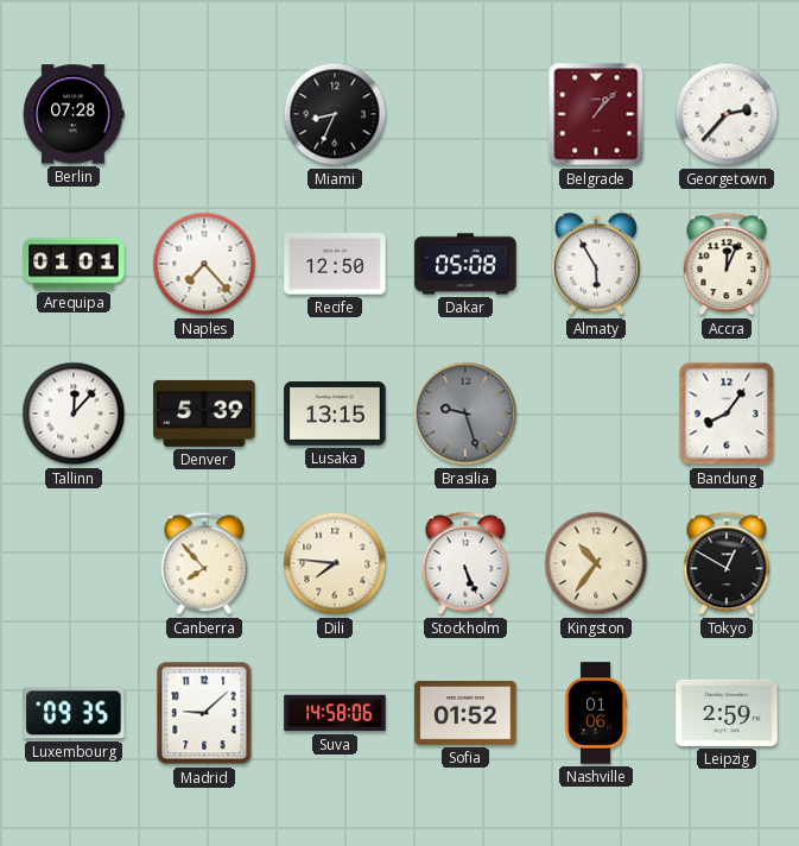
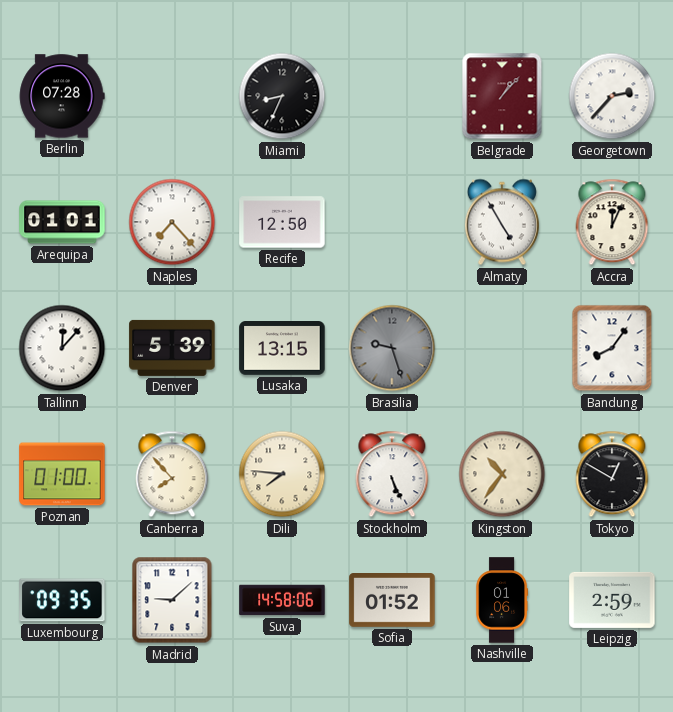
Dakar: 05:08 -> none (465, 264)
Almaty: 5:55 -> 4:55 (502, 222)
Poznan: none -> 01:00 (62, 474)
